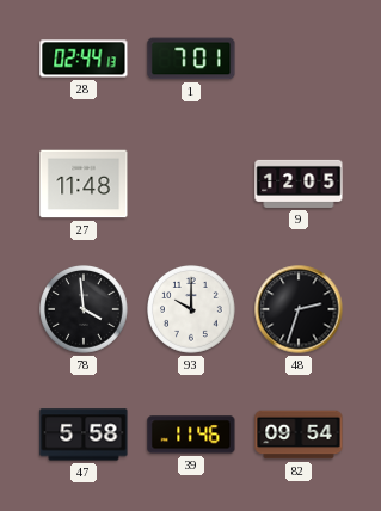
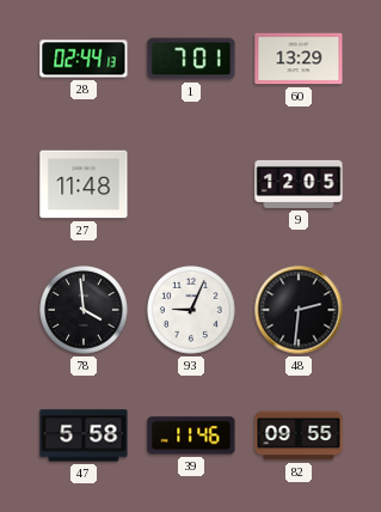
60: none -> 13:29 (299, 59)
93: 10:00 -> 9:04 (192, 311)
48: 2:33 -> 2:31 (299, 310)
82: 09:54 -> 09:55 (299, 435)
